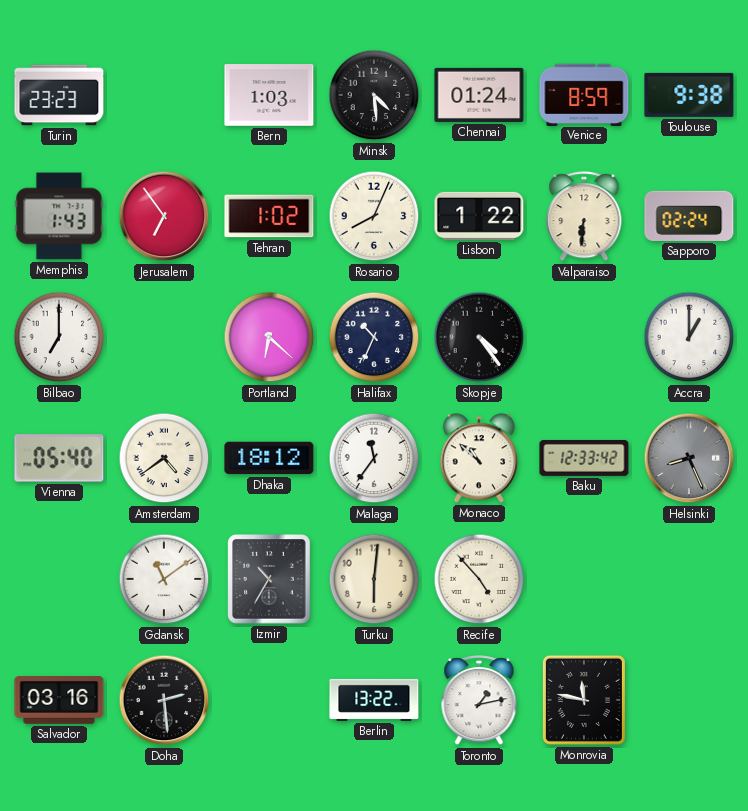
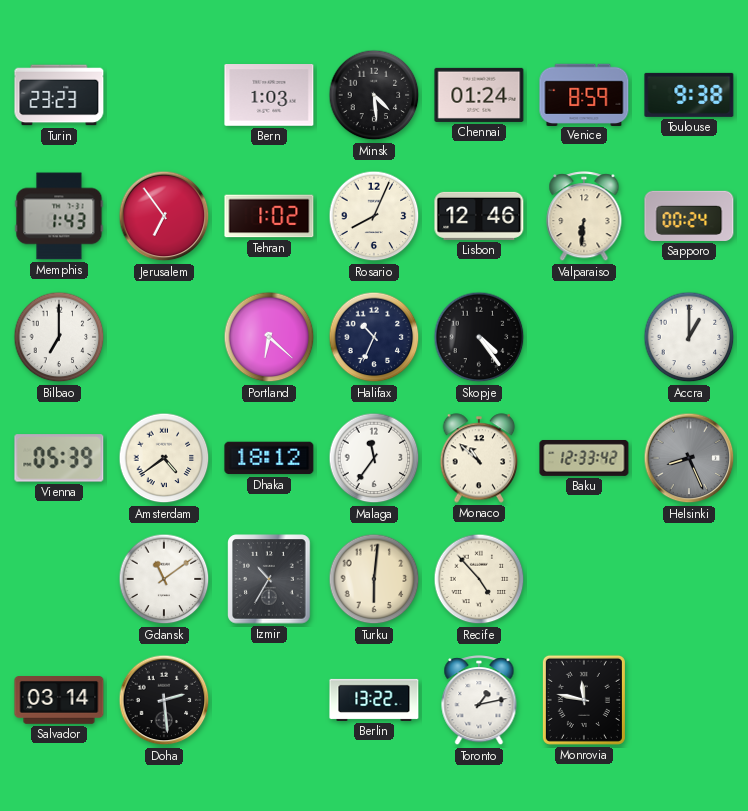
Lisbon: 1:22 -> 12:46 (479, 216)
Sapporo: 02:24 -> 00:24 (689, 216)
Vienna: 05:40 -> 05:39 (59, 458)
Salvador: 03:16 -> 03:14 (59, 701)
